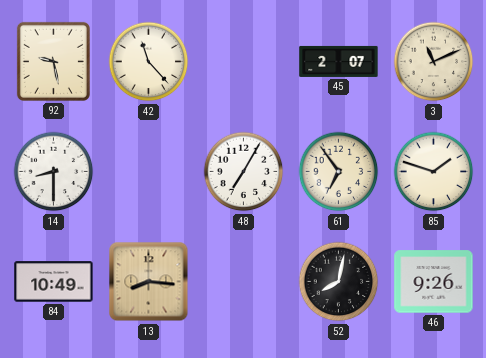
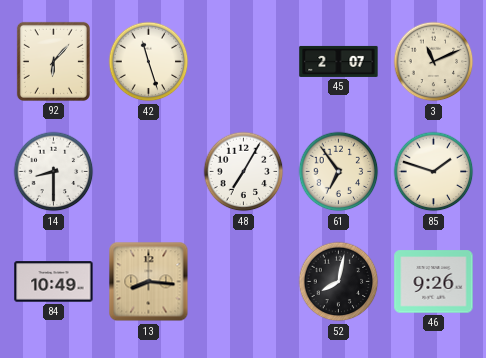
92: 9:28 -> 6:07 (53, 61)
42: 11:23 -> 11:27 (149, 62)
